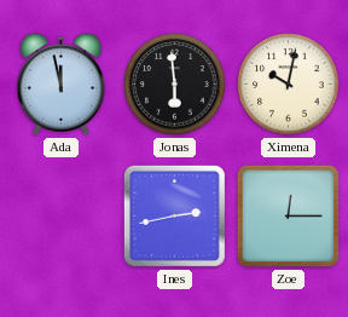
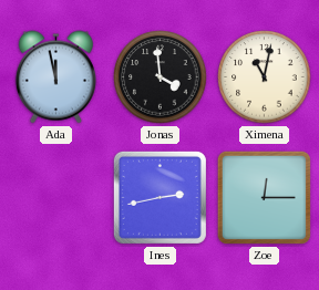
Jonas: 5:59 -> 3:59 (161, 77)
Ximena: 10:02 -> 11:02 (265, 77)
